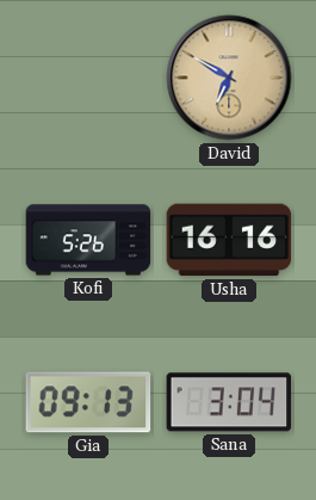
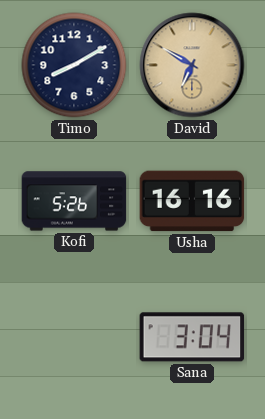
Timo: none -> 8:10 (74, 65)
Gia: 09:13 -> none (88, 402)
